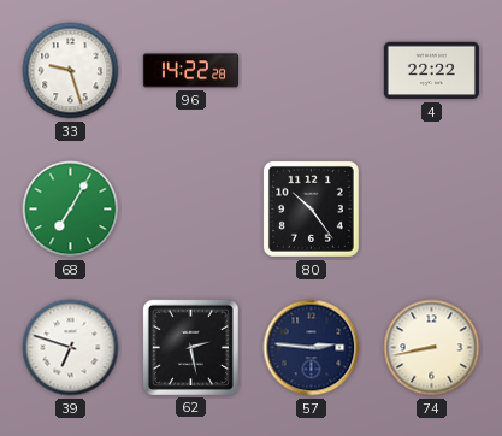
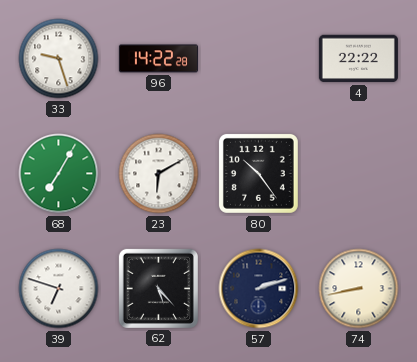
23: none -> 6:10 (159, 174)
62: 2:28 -> 5:23 (158, 288)
57: 2:46 -> 2:12 (259, 289)
